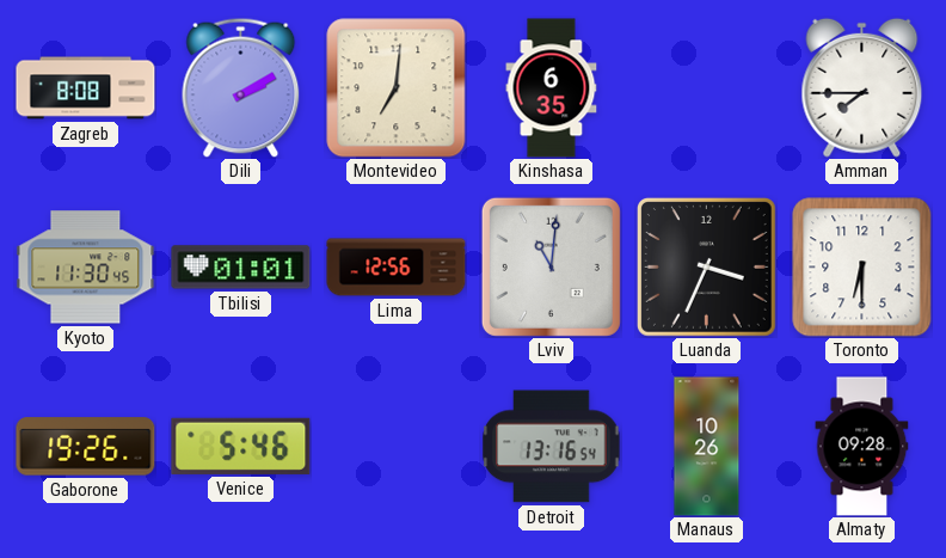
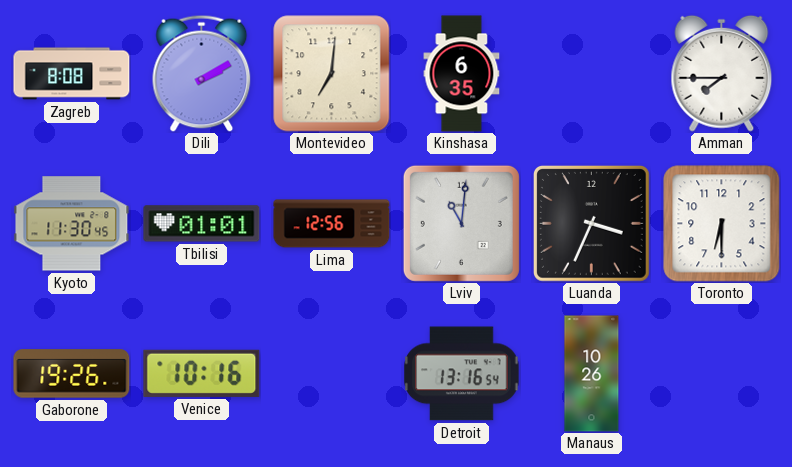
Venice: 5:46 -> 10:16 (202, 373)
Almaty: 09:28 -> none (862, 447)
